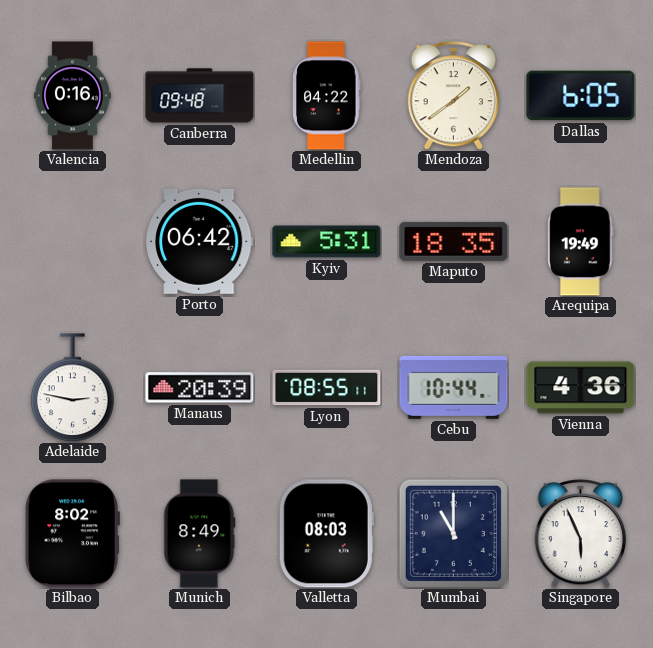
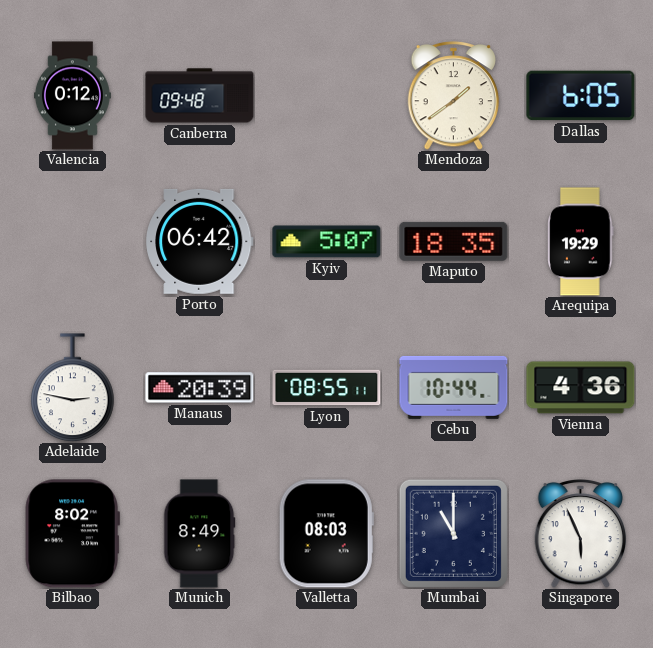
Valencia: 0:16 -> 0:12 (72, 96)
Medellin: 04:22 -> none (327, 96)
Kyiv: 5:31 -> 5:07 (327, 242)
Arequipa: 19:49 -> 19:29 (581, 242)
